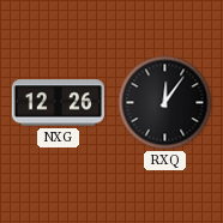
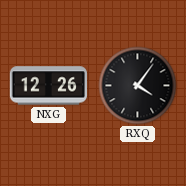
RXQ: 12:06 -> 4:06 (138, 86)
